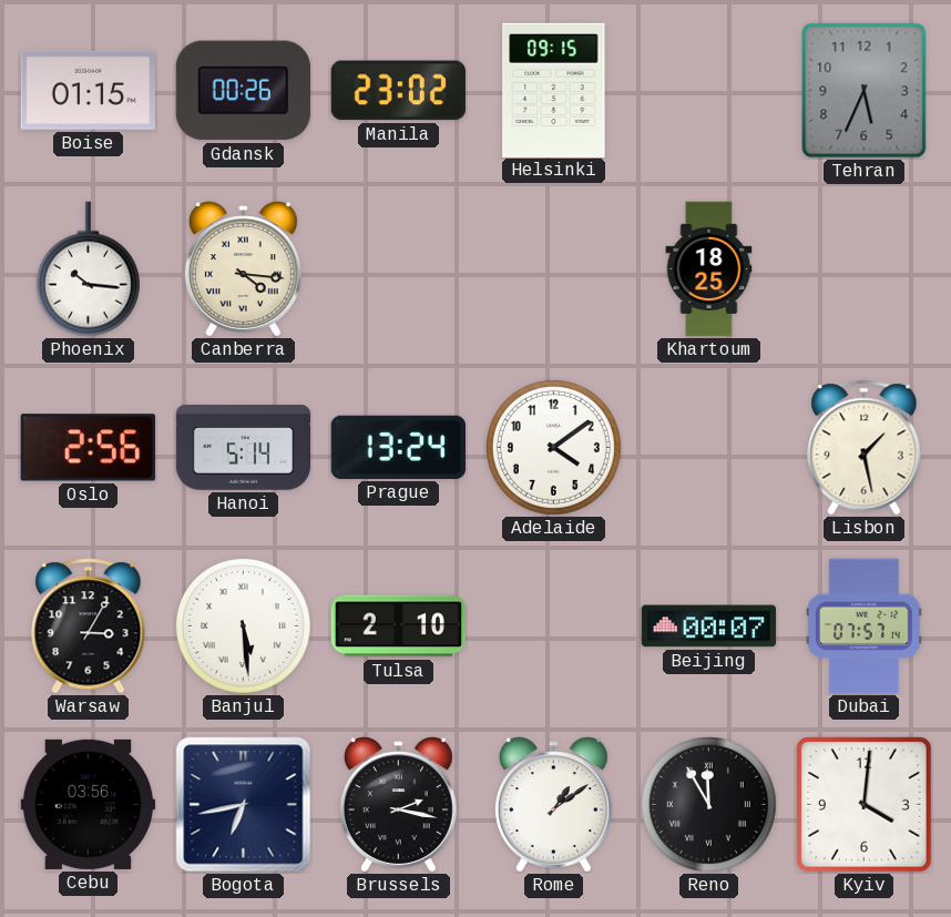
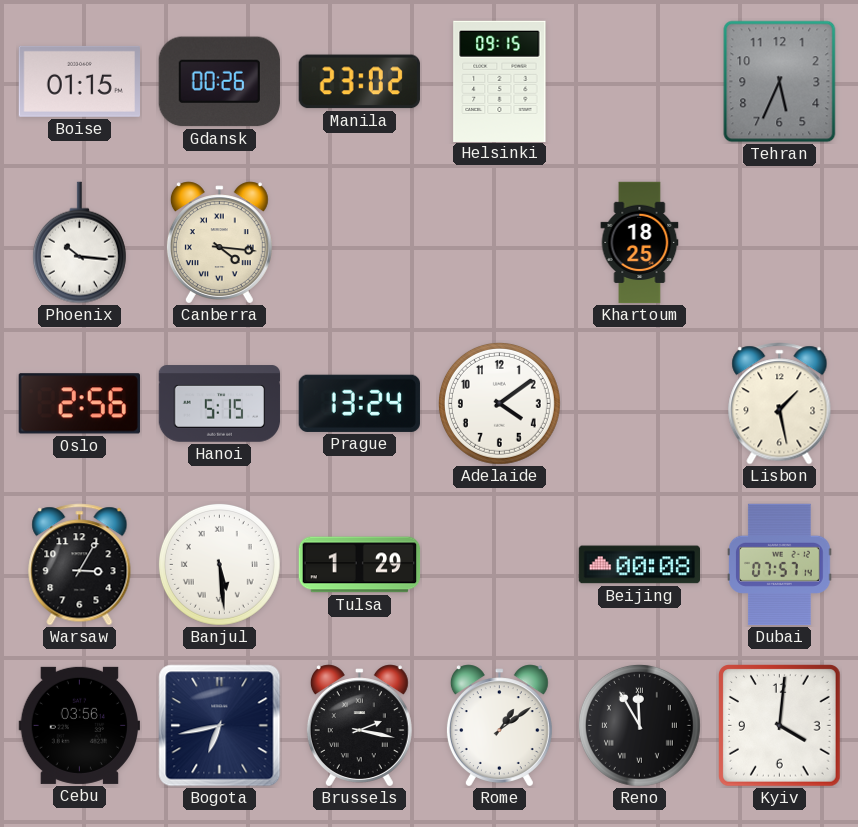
Hanoi: 5:14 -> 5:15 (220, 404)
Tulsa: 2:10 -> 1:29 (360, 565)
Beijing: 00:07 -> 00:08 (640, 565)
